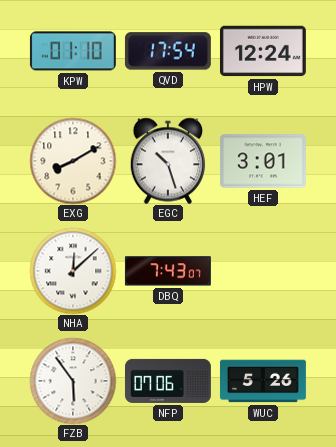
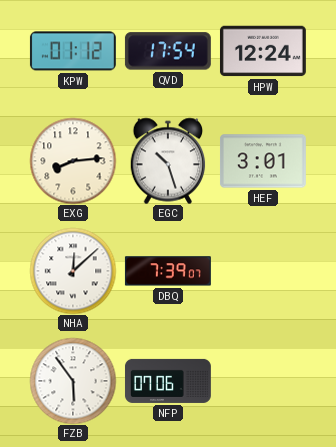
KPW: 01:10 -> 01:12 (73, 51)
EXG: 8:10 -> 8:14 (73, 161)
DBQ: 7:43 -> 7:39 (168, 271)
WUC: 5:26 -> none (263, 381)
